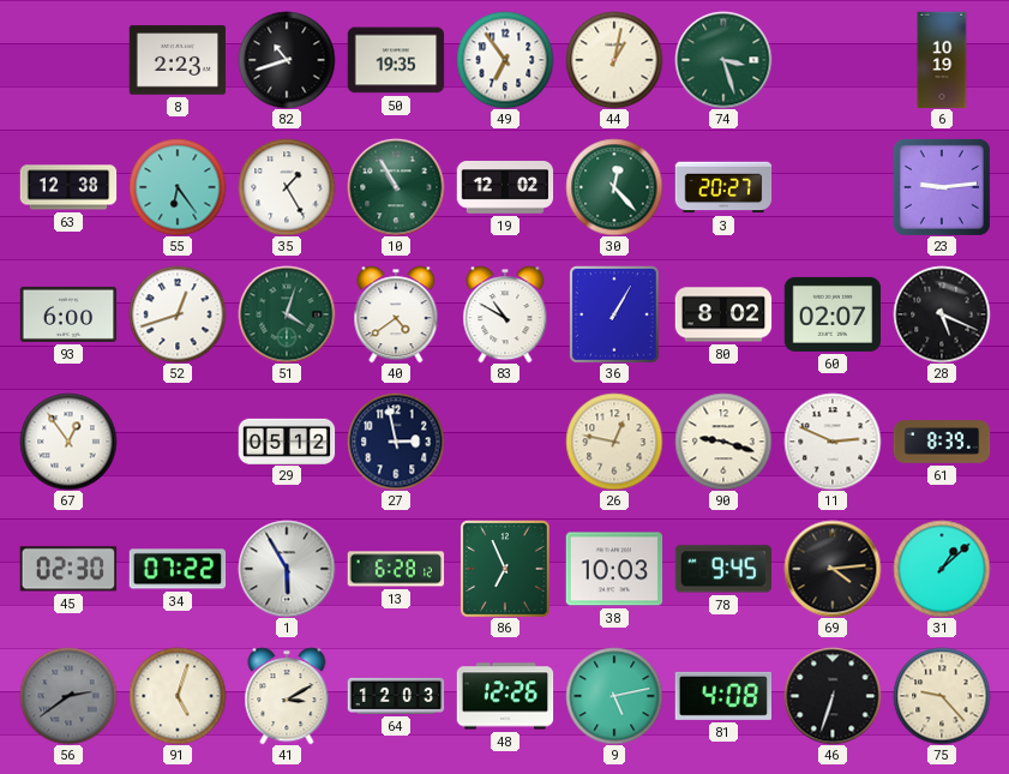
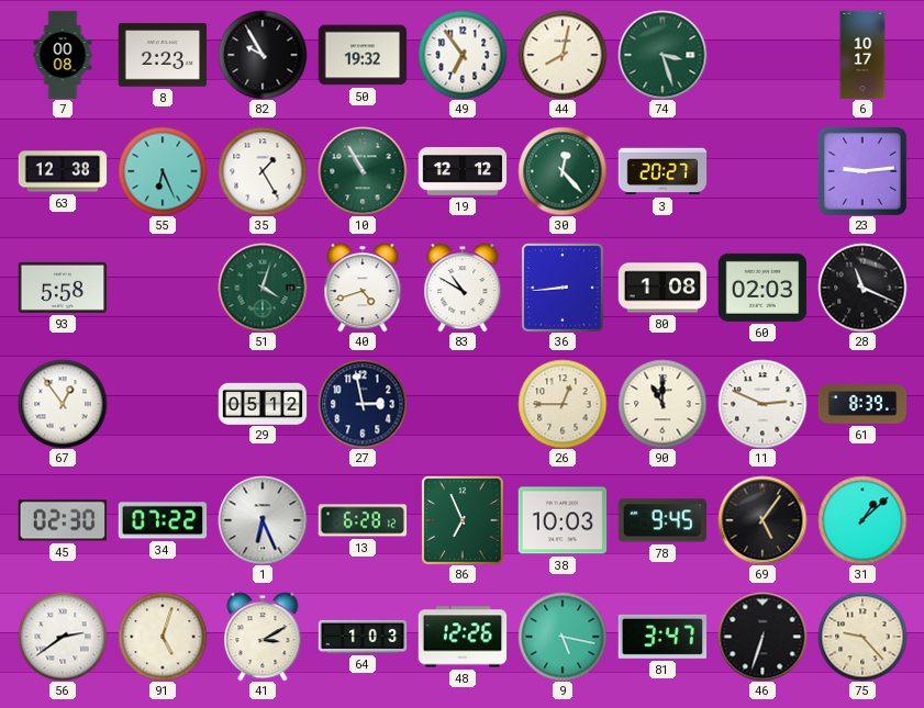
7: none -> 00:08 (63, 55)
82: 10:42 -> 9:55 (263, 55)
50: 19:35 -> 19:32 (363, 55)
44: 1:02 -> 8:02 (563, 55)
6: 10:19 -> 10:17 (862, 55)
55: 6:24 -> 6:26 (163, 171)
19: 12:02 -> 12:12 (463, 171)
93: 6:00 -> 5:58 (63, 288)
52: 12:42 -> none (178, 314)
40: 4:39 -> 4:42 (363, 288)
36: 1:05 -> 8:44 (564, 288)
80: 8:02 -> 1:08 (663, 288)
60: 02:07 -> 02:03 (762, 288)
28: 5:19 -> 11:19 (862, 288)
26: 12:47 -> 12:45 (563, 404)
90: 9:18 -> 11:00 (663, 404)
1: 5:55 -> 6:26 (263, 520)
69: 4:14 -> 5:06 (762, 520)
56 dial: grey -> white (63, 637)
64: 12:03 -> 1:03 (363, 637)
9: 5:13 -> 5:17 (563, 637)
81: 4:08 -> 3:47 (661, 637)
